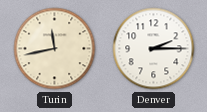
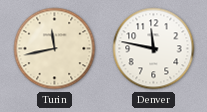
Denver: 2:15 -> 11:47 (154, 49)
